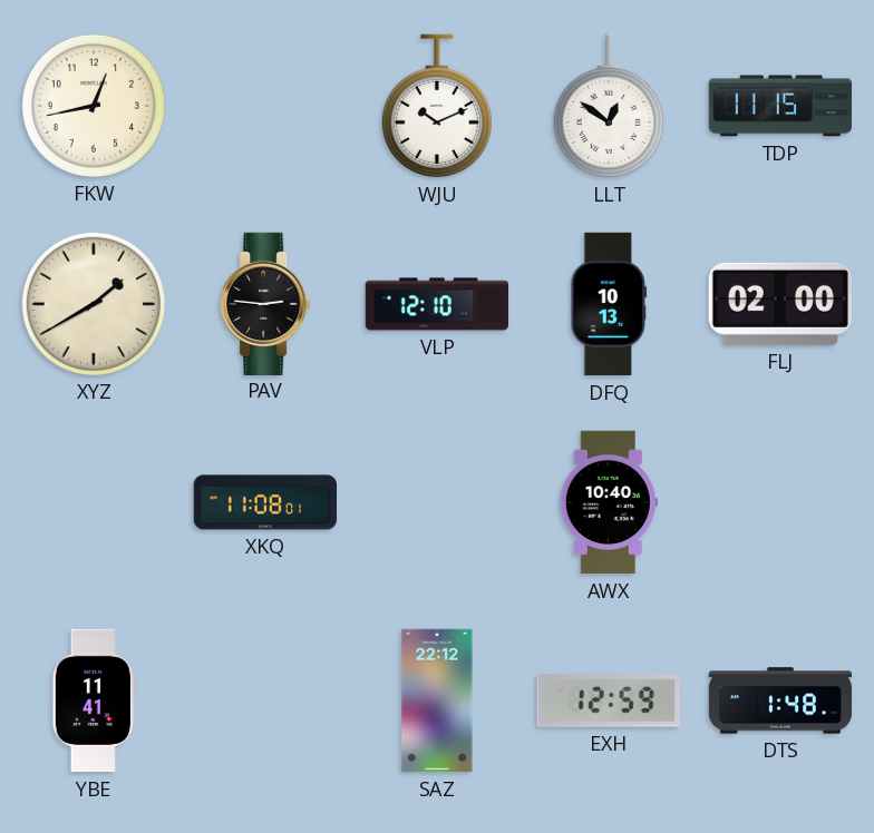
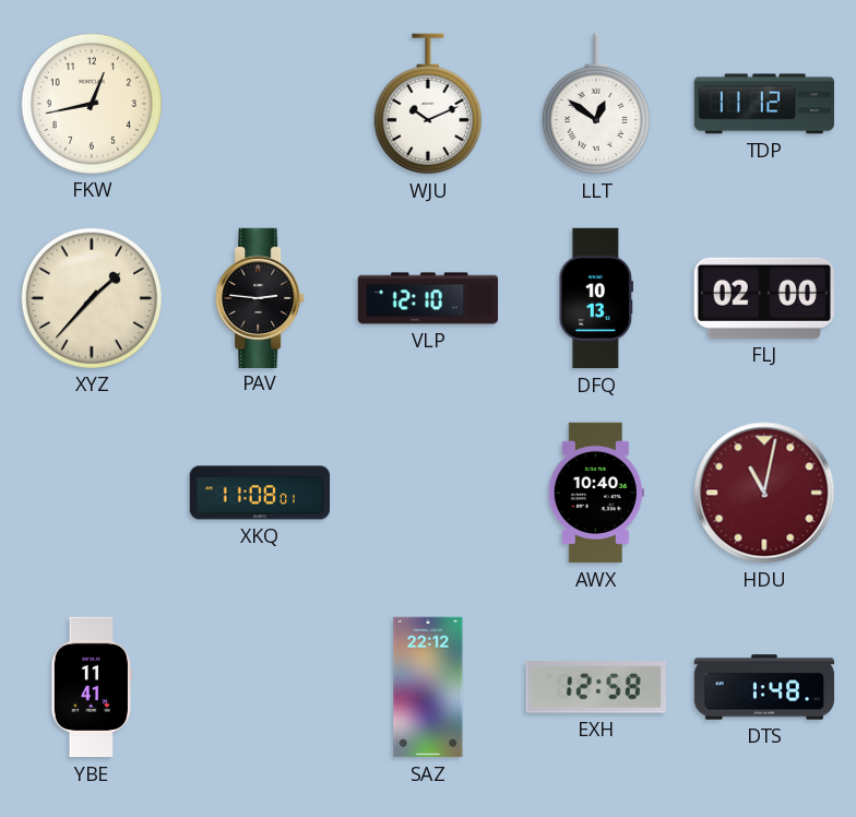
TDP: 11:15 -> 11:12 (763, 104)
XYZ: 1:40 -> 1:37 (91, 297)
HDU: none -> 11:02 (764, 493)
EXH: 12:59 -> 12:58 (596, 687)
